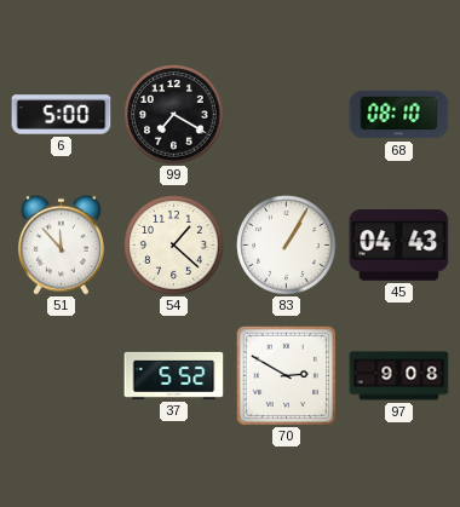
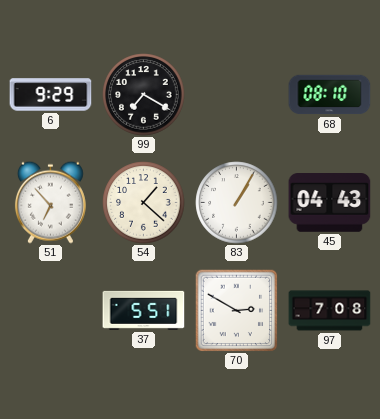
6: 5:00 -> 9:29 (51, 95)
51: 11:53 -> 6:53 (50, 202)
37: 5:52 -> 5:51 (144, 310)
97: 9:08 -> 7:08 (330, 311)
